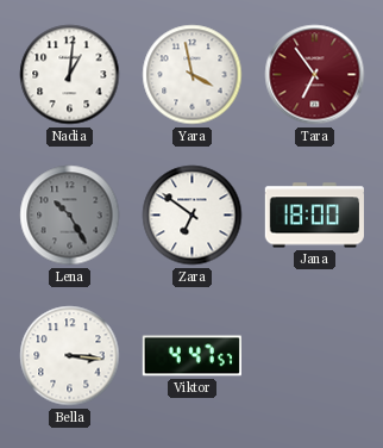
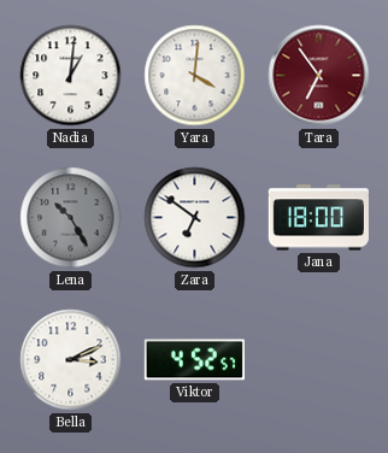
Yara: 3:58 -> 4:01 (195, 76)
Bella: 3:16 -> 3:11 (71, 360)
Viktor: 4:47 -> 4:52 (194, 360)
